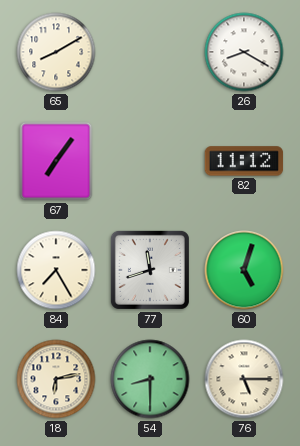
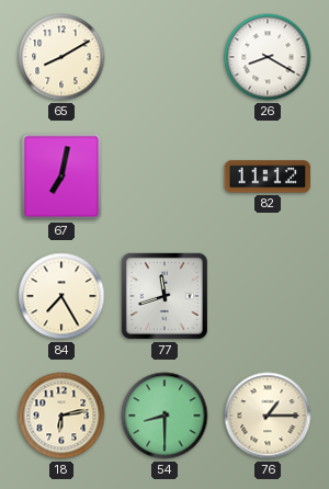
67: 7:06 -> 7:02 (61, 177)
60: 5:03 -> none (244, 270)
76: 5:15 -> 1:15 (268, 416)
